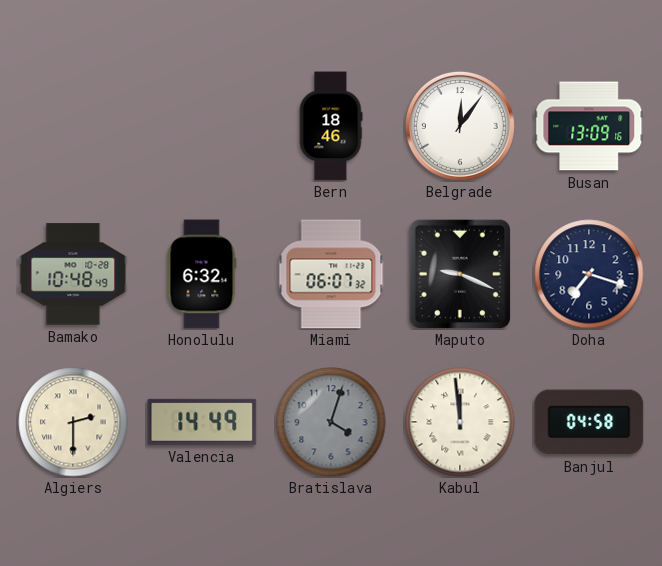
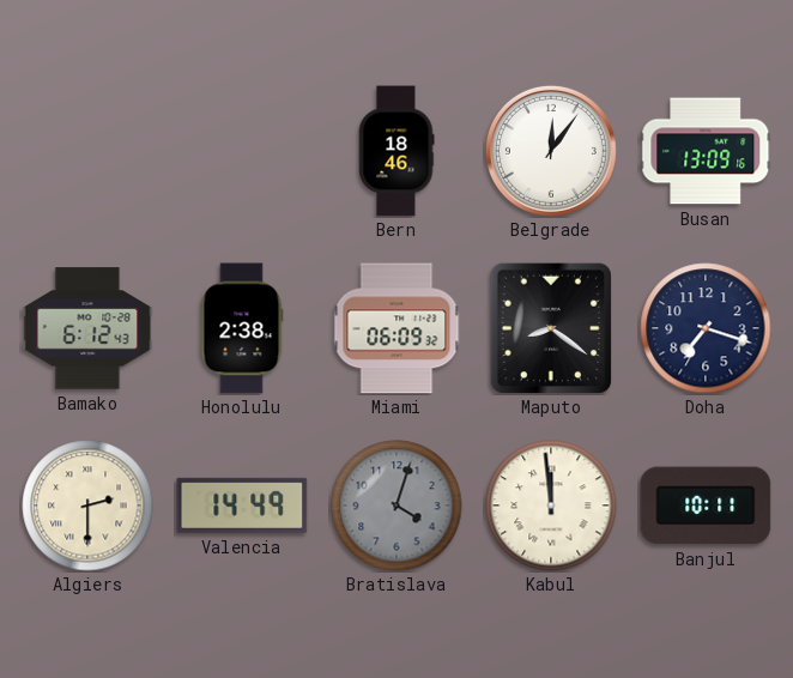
Bamako: 10:48 -> 6:12 (87, 328)
Honolulu: 6:32 -> 2:38 (242, 328)
Miami: 06:07 -> 06:09 (396, 328)
Maputo: 9:19 -> 8:21 (550, 328)
Banjul: 04:58 -> 10:11 (706, 506)
